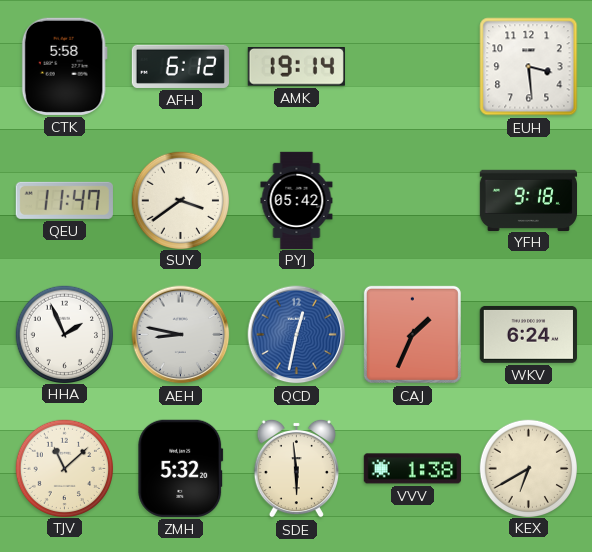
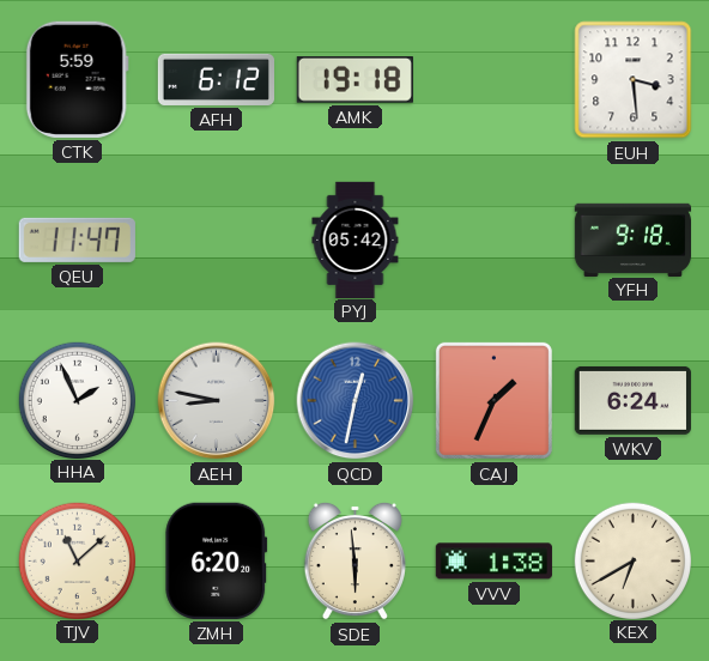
CTK: 5:58 -> 5:59 (77, 79)
AMK: 19:14 -> 19:18 (354, 80)
SUY: 3:39 -> none (180, 200)
ZMH: 5:32 -> 6:20 (217, 560)
